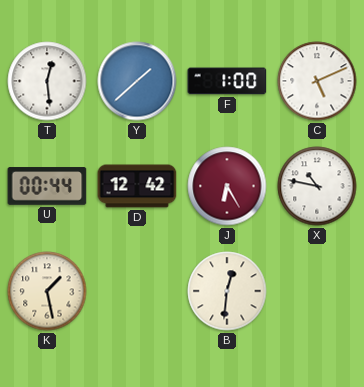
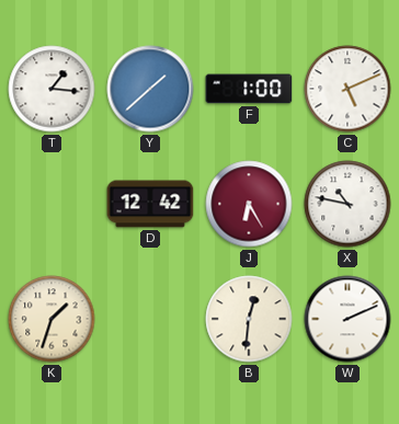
T: 12:29 -> 1:16 (52, 89)
U: 00:44 -> none (47, 186)
K: 1:28 -> 1:33 (52, 319)
W: none -> 2:11 (347, 319)
